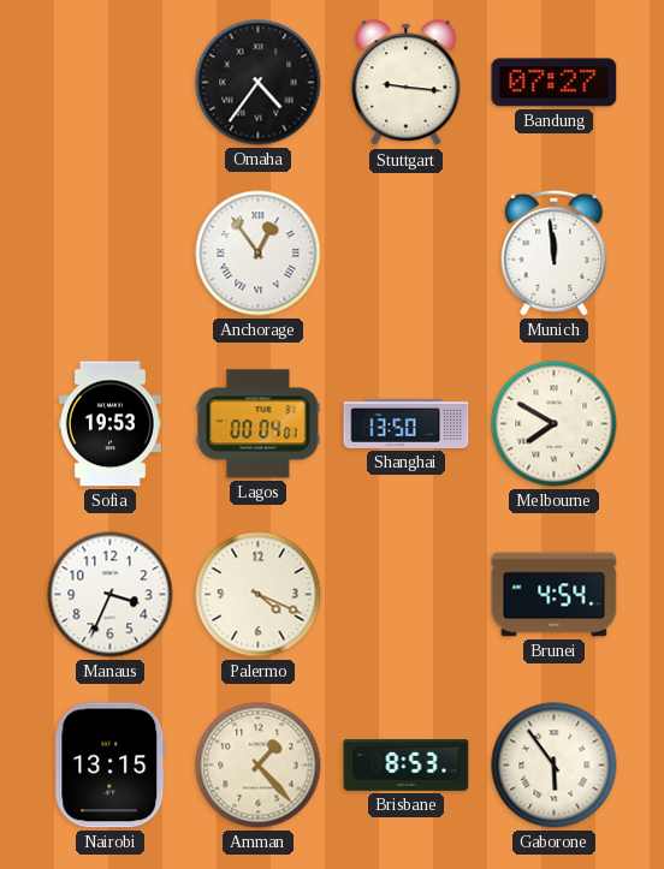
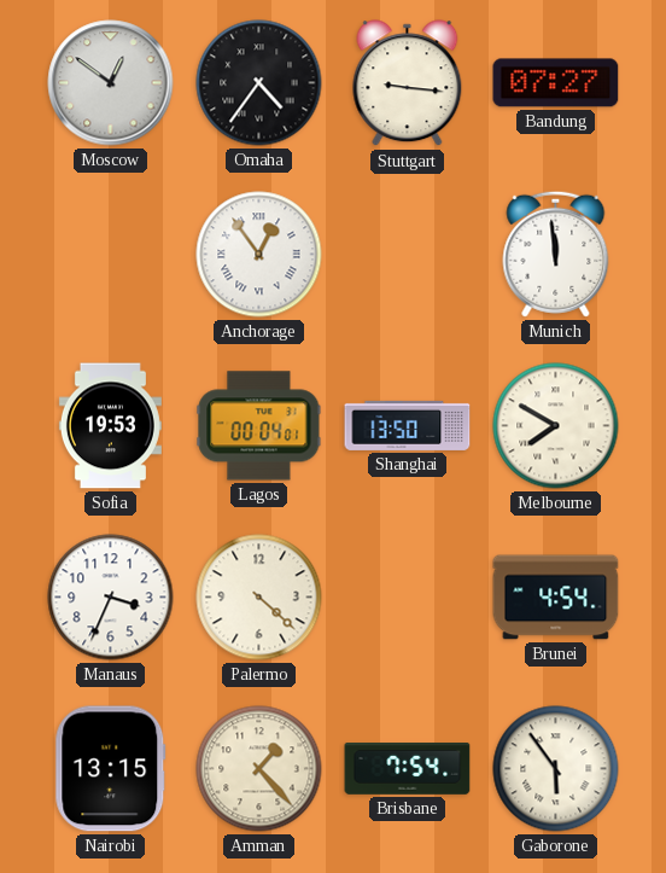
Moscow: none -> 12:51 (111, 83)
Palermo: 4:19 -> 4:22 (259, 598)
Brisbane: 8:53 -> 7:54 (408, 769)
